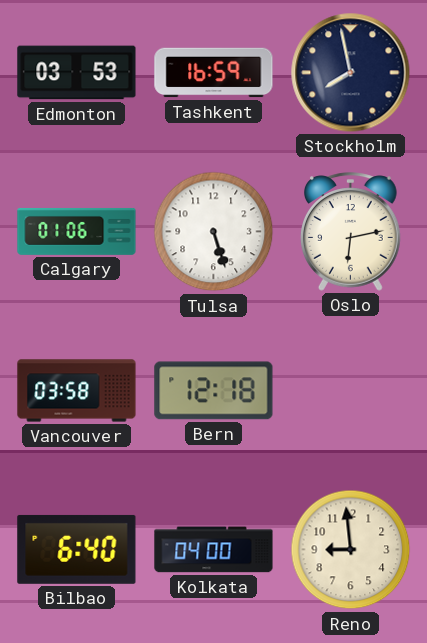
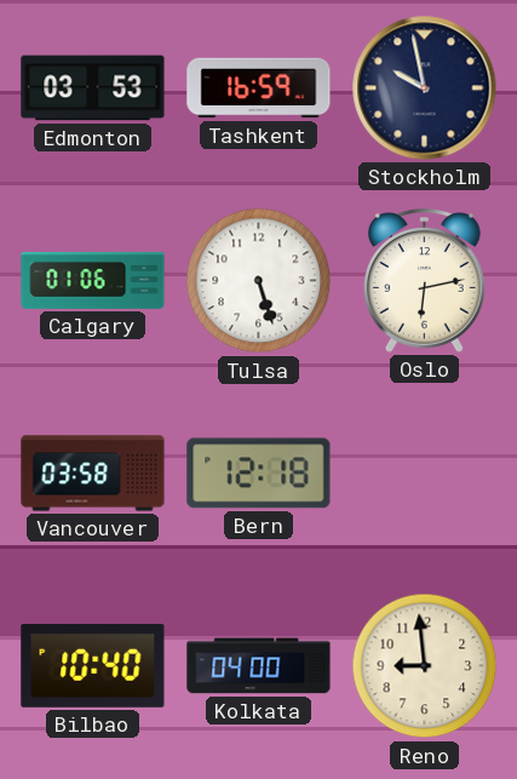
Stockholm: 7:58 -> 9:58 (425, 88)
Bilbao: 6:40 -> 10:40 (93, 665)
